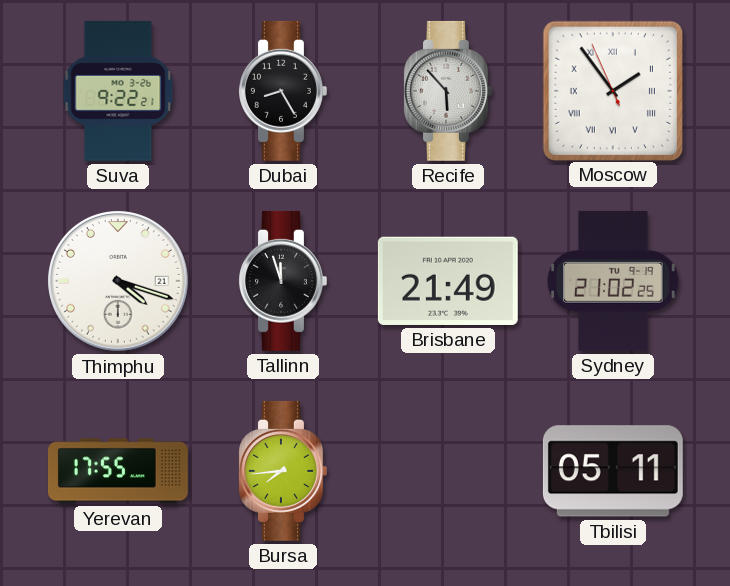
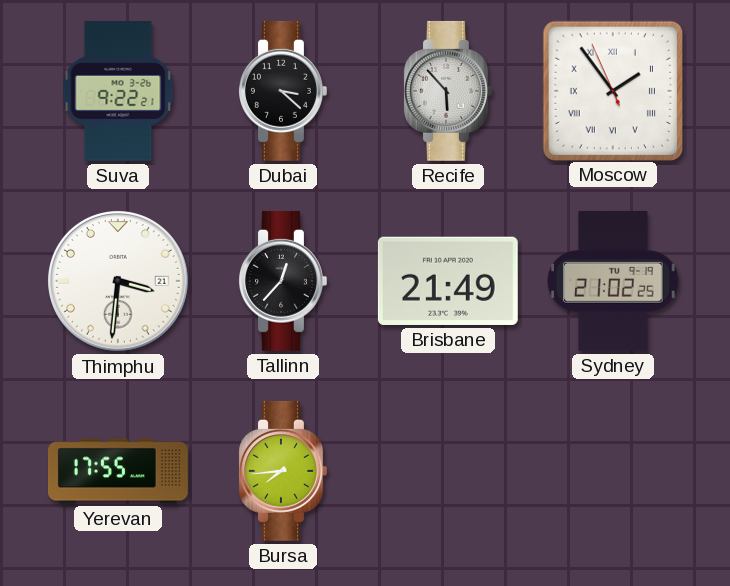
Dubai: 8:25 -> 3:22 (283, 91)
Thimphu: 4:18 -> 3:31 (119, 282)
Tallinn: 11:57 -> 12:37 (283, 281)
Tbilisi: 05:11 -> none (613, 471)
